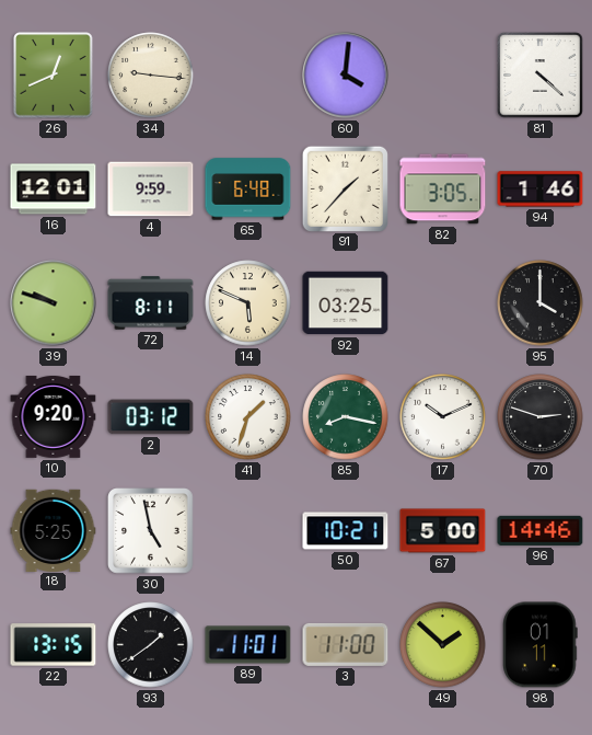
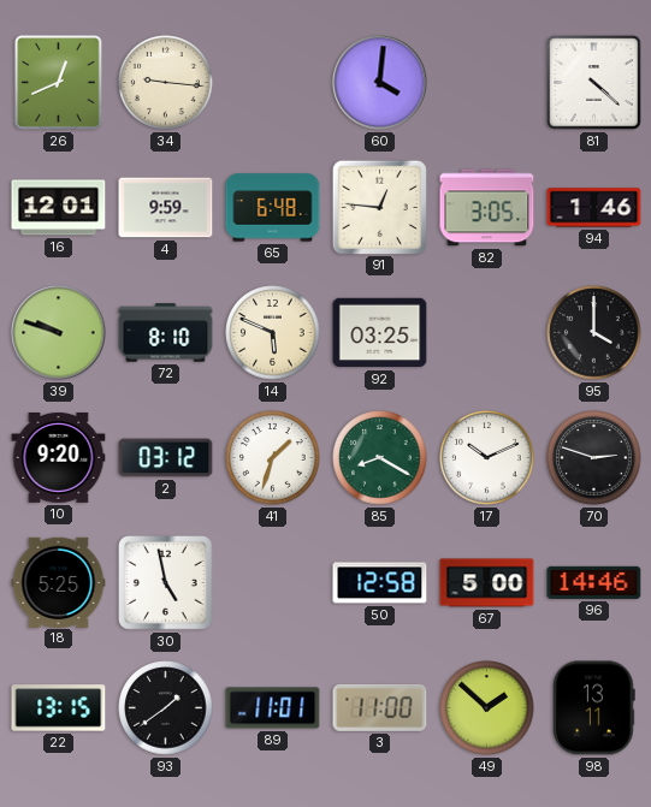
91: 1:37 -> 12:46 (379, 207)
72: 8:11 -> 8:10 (166, 333)
85: 8:17 -> 8:20 (380, 458)
50: 10:21 -> 12:58 (380, 583)
98: 01:11 -> 13:11 (594, 708)
